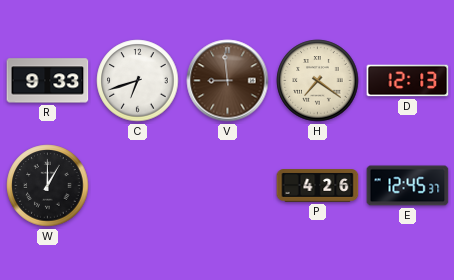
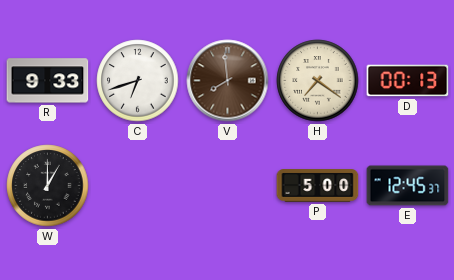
V: 8:59 -> 7:59 (228, 81)
D: 12:13 -> 00:13 (408, 81)
P: 4:26 -> 5:00 (318, 186)
